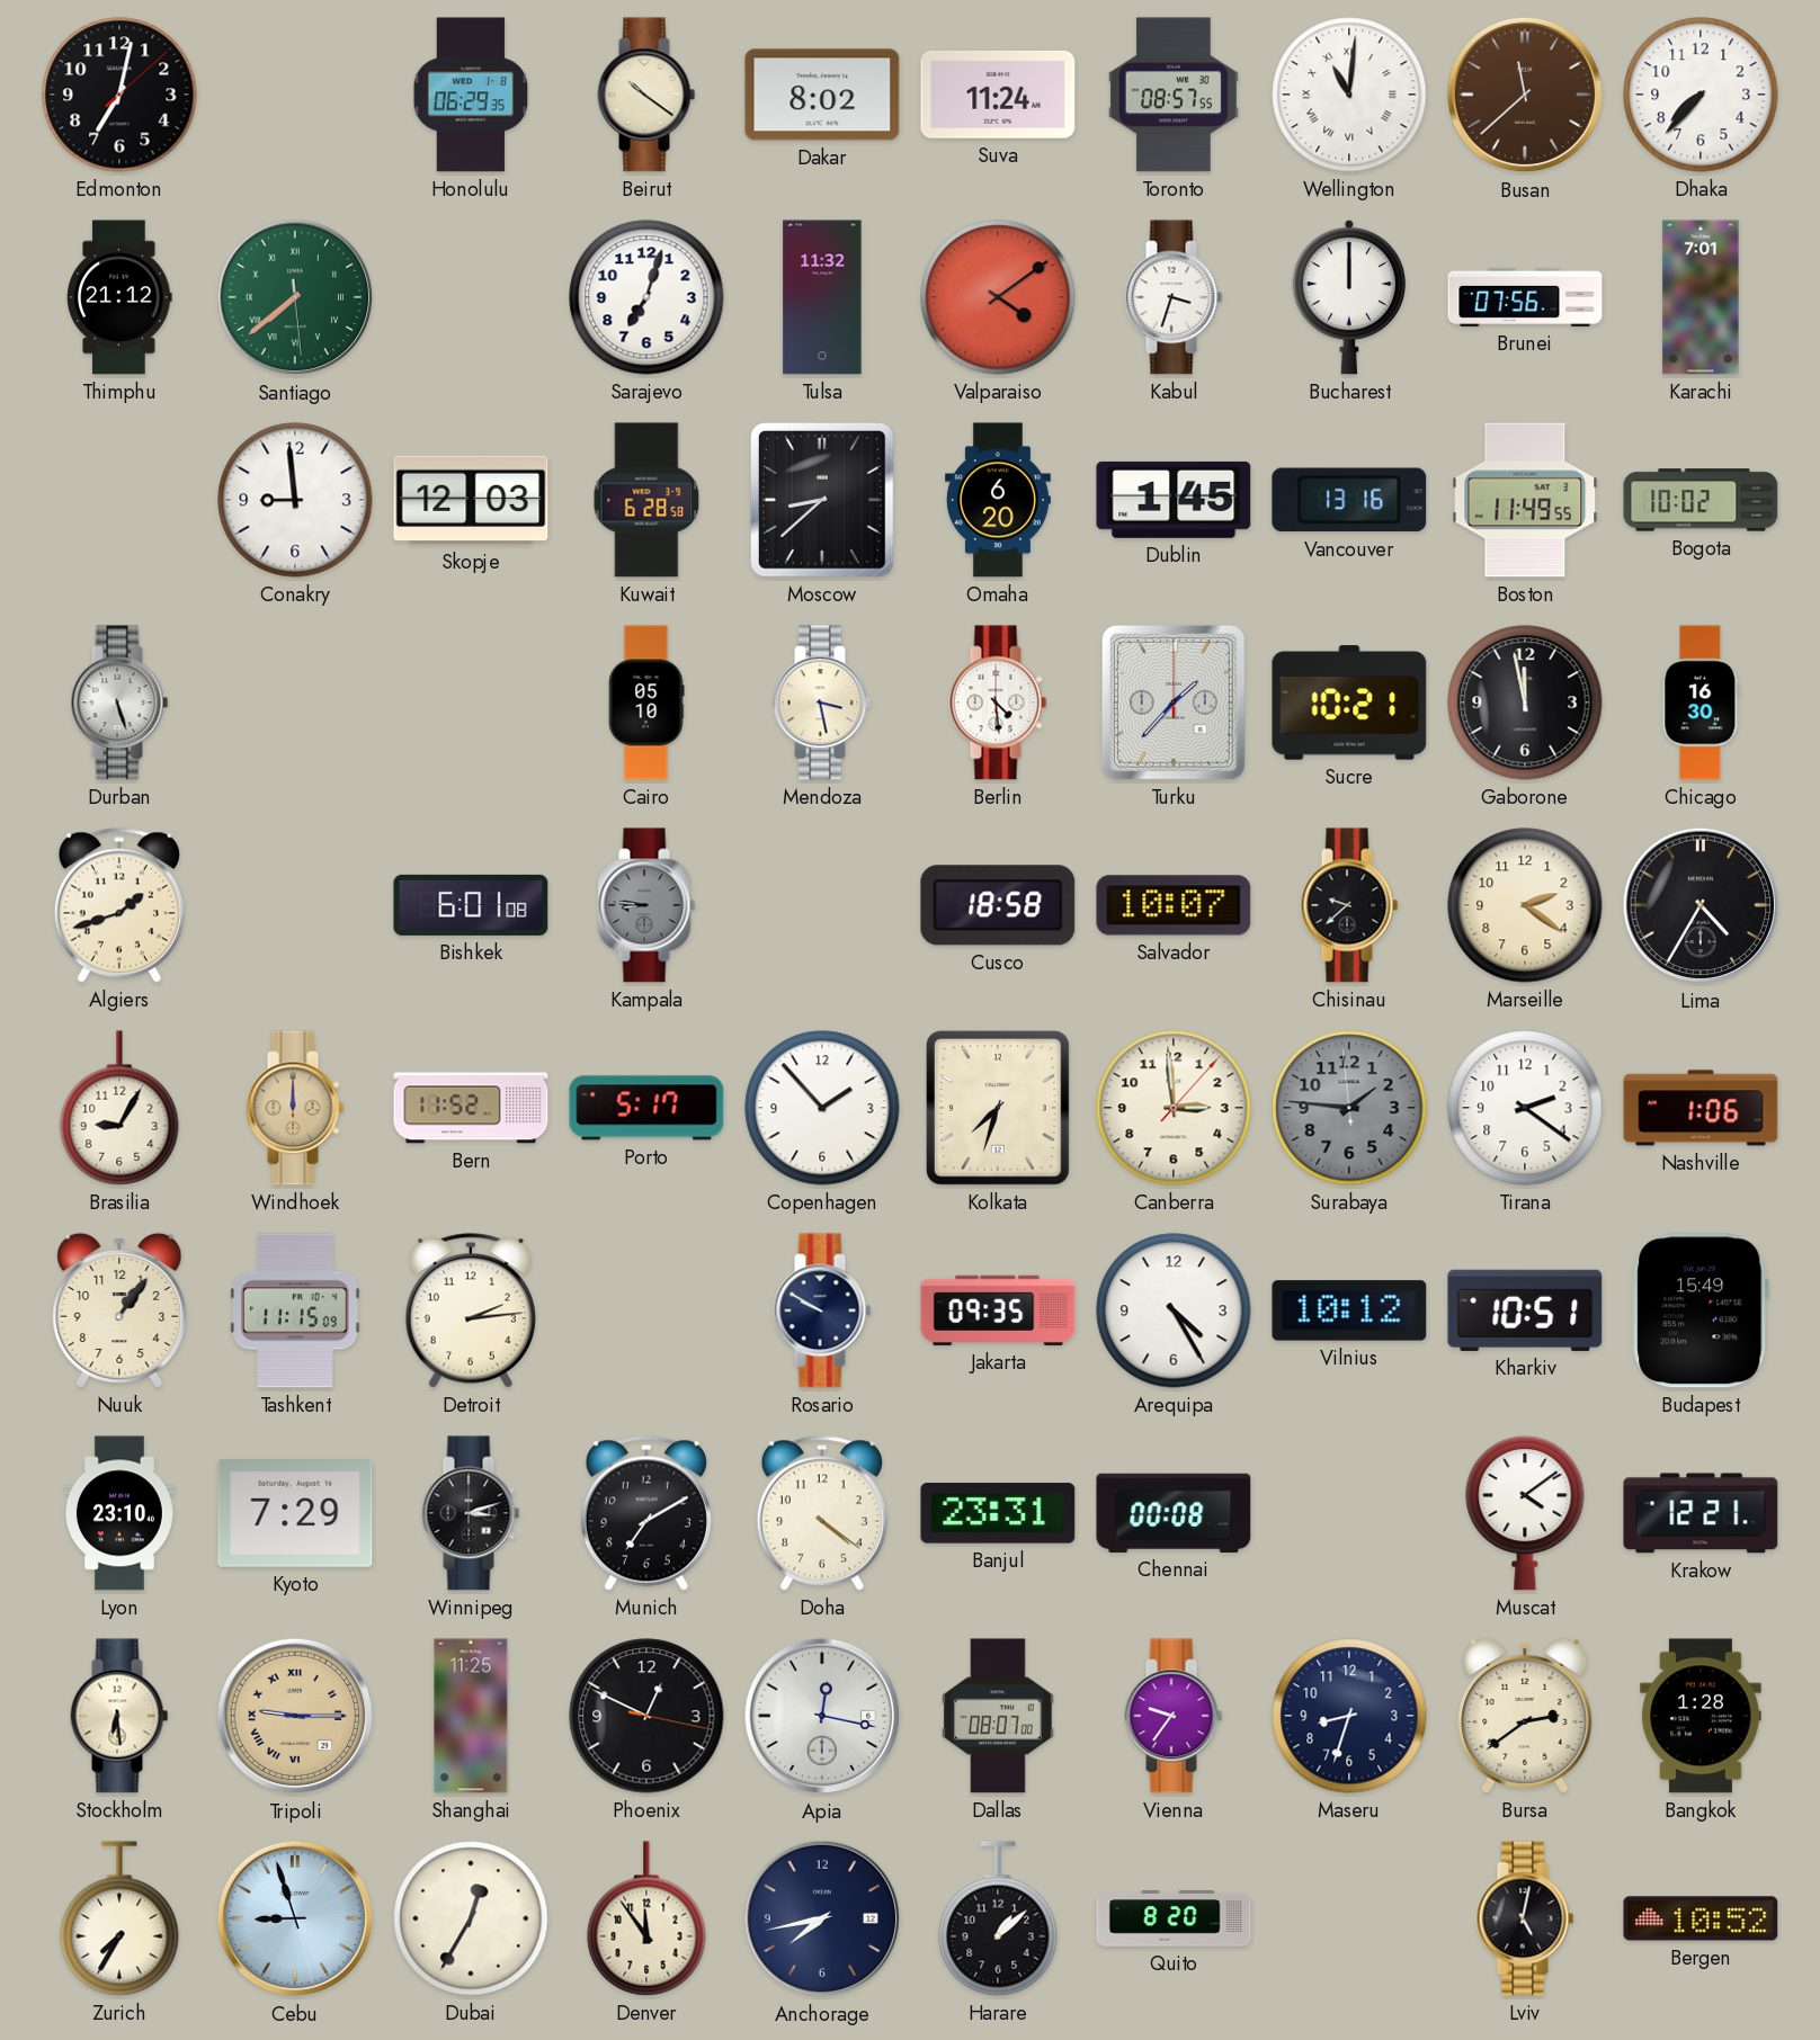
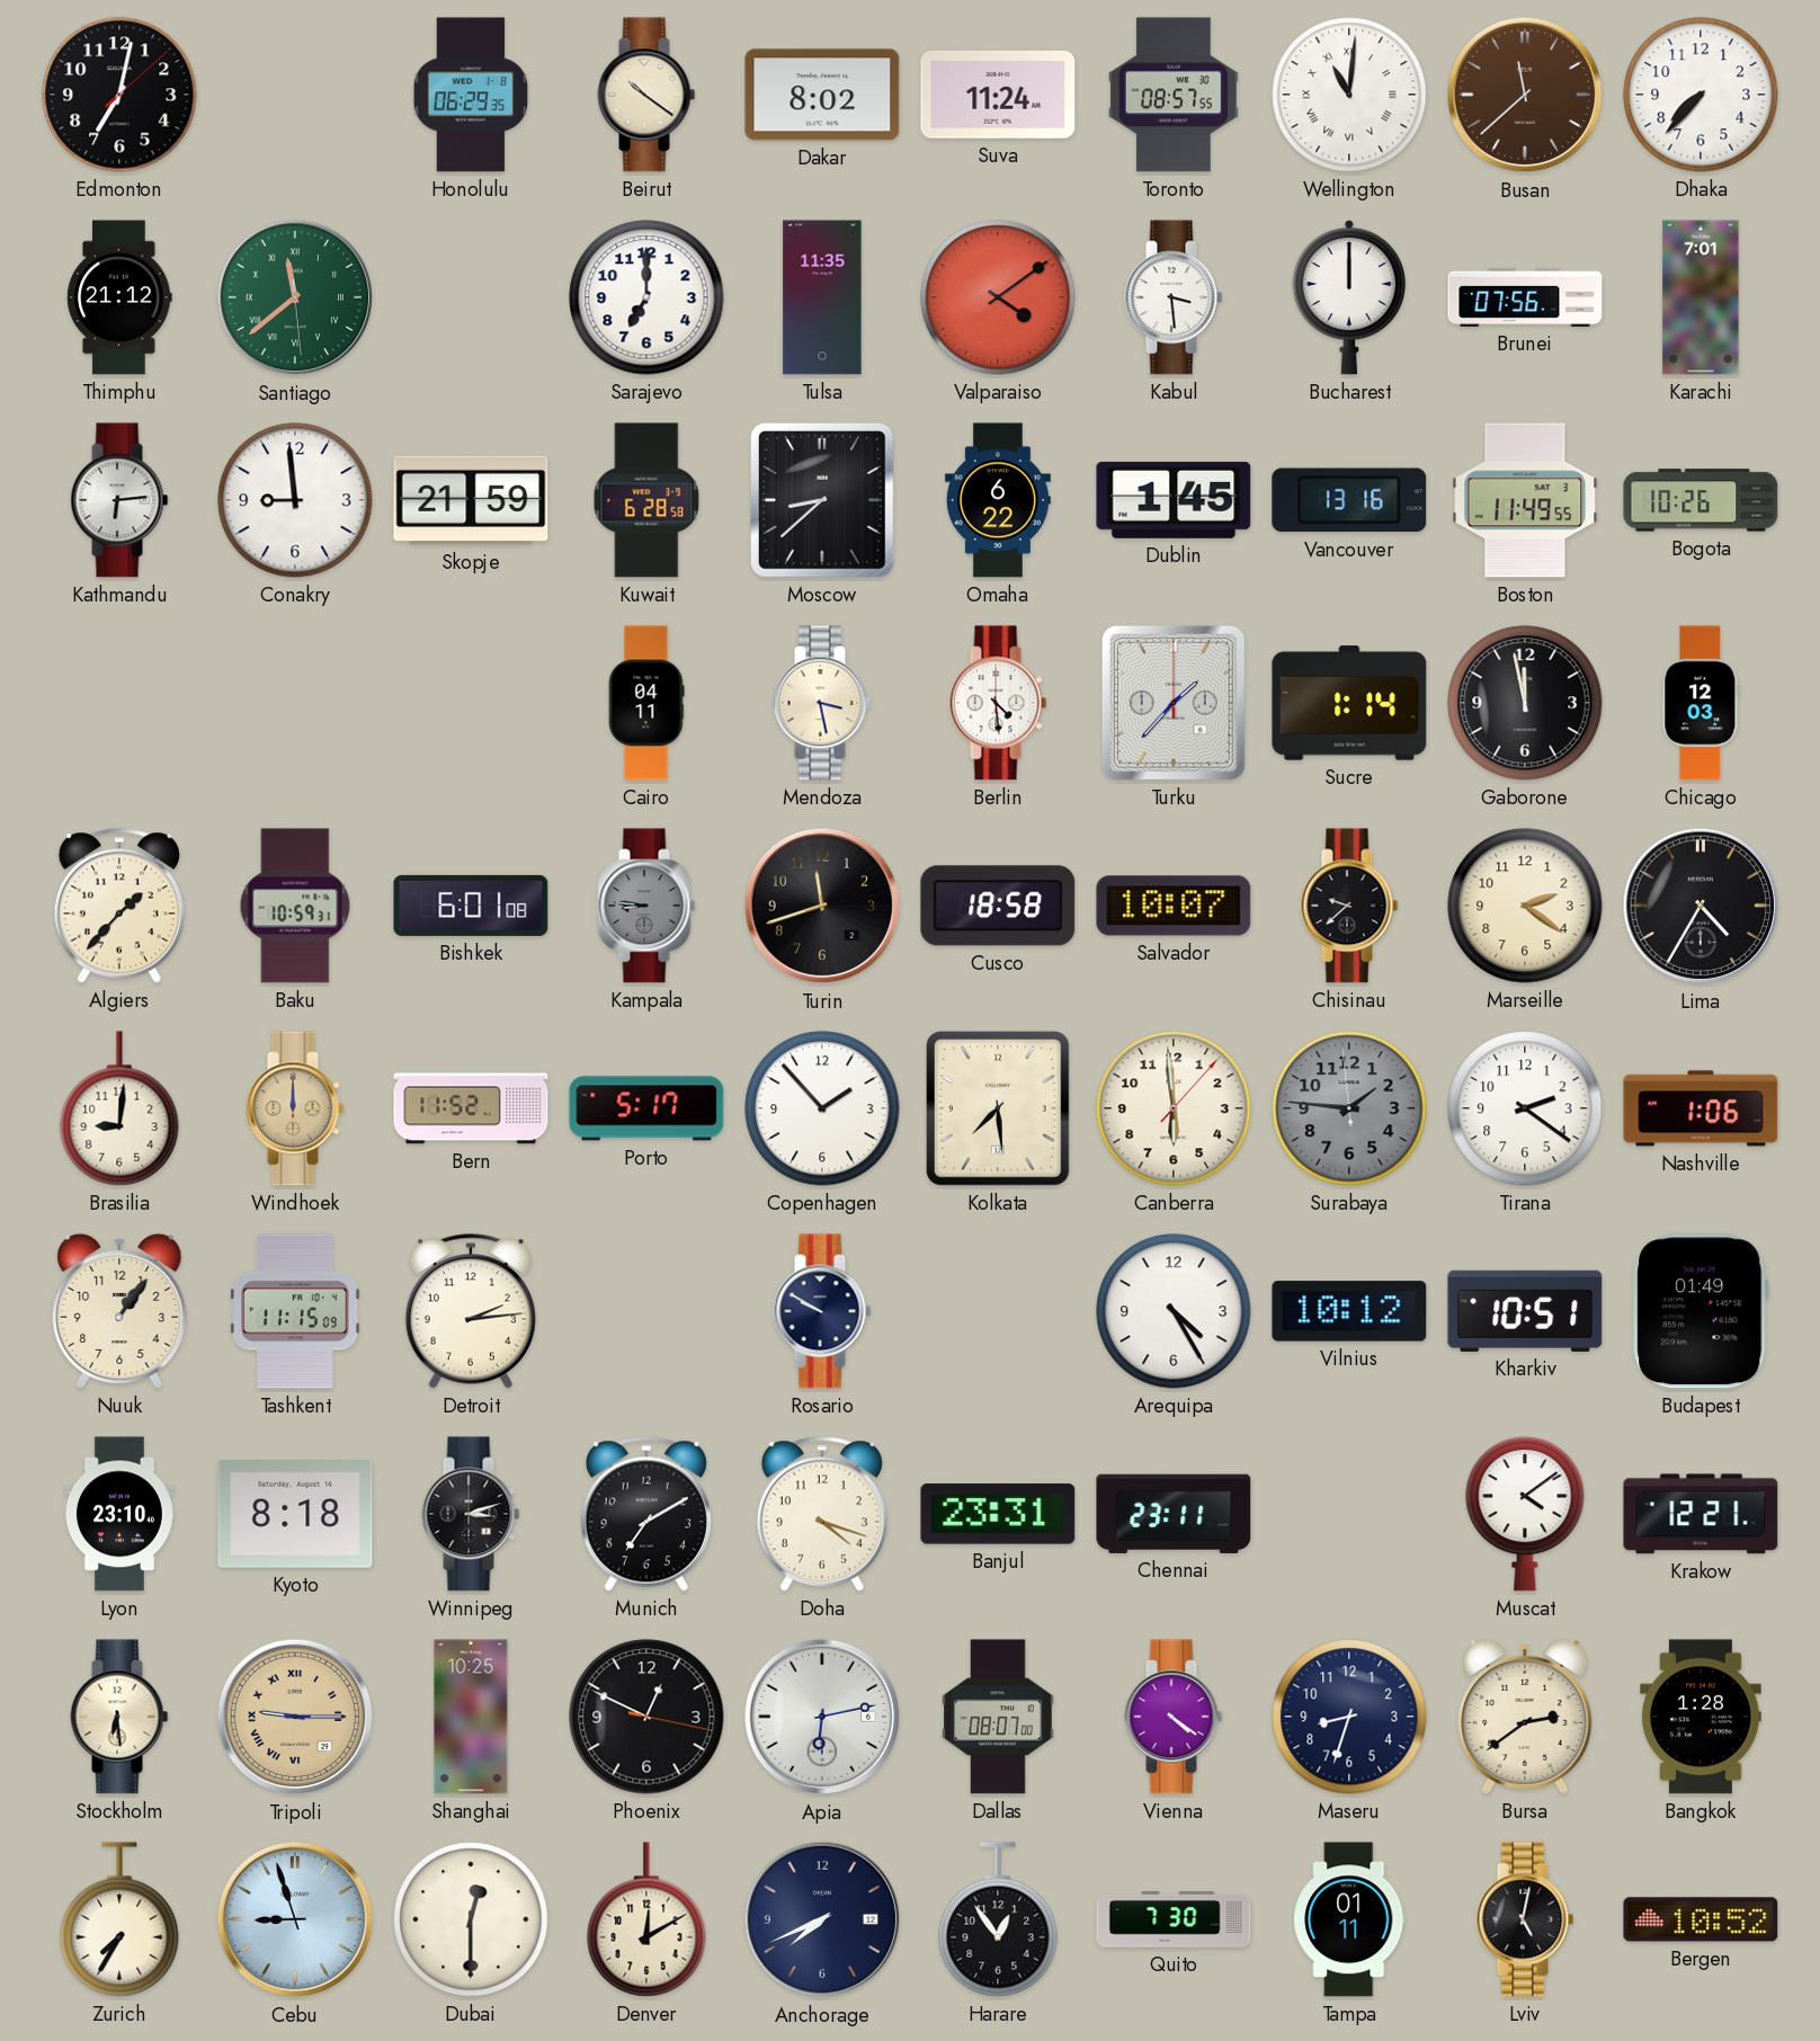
Santiago: 7:38 -> 11:38 (295, 297)
Sarajevo: 7:03 -> 7:00 (646, 297)
Tulsa: 11:32 -> 11:35 (822, 297)
Kabul: 3:33 -> 3:29 (1174, 297)
Kathmandu: none -> 6:14 (119, 500)
Skopje: 12:03 -> 21:59 (471, 500)
Omaha: 6:20 -> 6:22 (998, 500)
Bogota: 10:02 -> 10:26 (1701, 500)
Durban: 5:27 -> none (119, 703)
Cairo: 05:10 -> 04:11 (646, 703)
Sucre: 10:21 -> 1:14 (1349, 703)
Chicago: 16:30 -> 12:03 (1701, 703)
Algiers: 1:42 -> 1:37 (119, 906)
Baku: none -> 10:59 (295, 906)
Turin: none -> 11:42 (822, 906)
Brasilia: 9:05 -> 9:01 (119, 1108)
Kolkata: 7:33 -> 7:29 (998, 1108)
Canberra: 2:59 -> 5:59 (1174, 1108)
Jakarta: 09:35 -> none (998, 1310)
Budapest: 15:49 -> 01:49 (1701, 1311)
Kyoto: 7:29 -> 8:18 (295, 1514)
Doha: 4:21 -> 4:18 (822, 1514)
Chennai: 00:08 -> 23:11 (1174, 1514)
Shanghai: 11:25 -> 10:25 (471, 1717)
Apia: 12:17 -> 6:13 (822, 1717)
Vienna: 9:36 -> 4:21 (1174, 1717)
Dubai: 12:35 -> 12:30 (471, 1919)
Denver: 11:54 -> 12:10 (646, 1919)
Anchorage: 7:43 -> 7:41 (822, 1919)
Harare: 1:08 -> 12:54 (998, 1919)
Quito: 8:20 -> 7:30 (1174, 1919)
Tampa: none -> 01:11 (1349, 1919)
